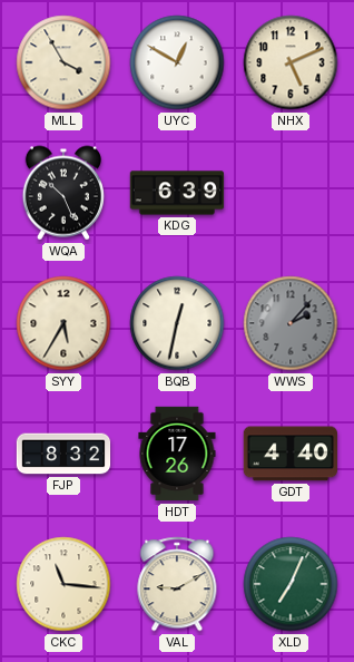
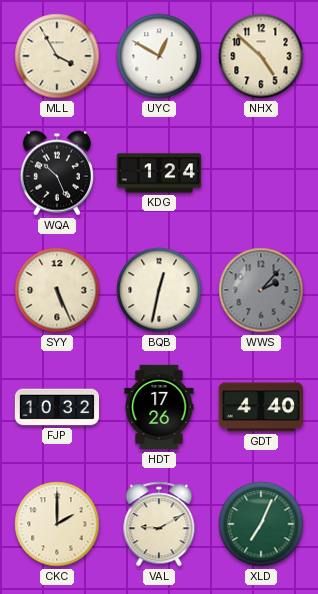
NHX: 5:11 -> 4:52 (261, 56)
KDG: 6:39 -> 1:24 (159, 173)
SYY: 5:35 -> 5:26 (57, 290)
FJP: 8:32 -> 10:32 (57, 407)
CKC: 11:16 -> 2:00 (57, 524)
